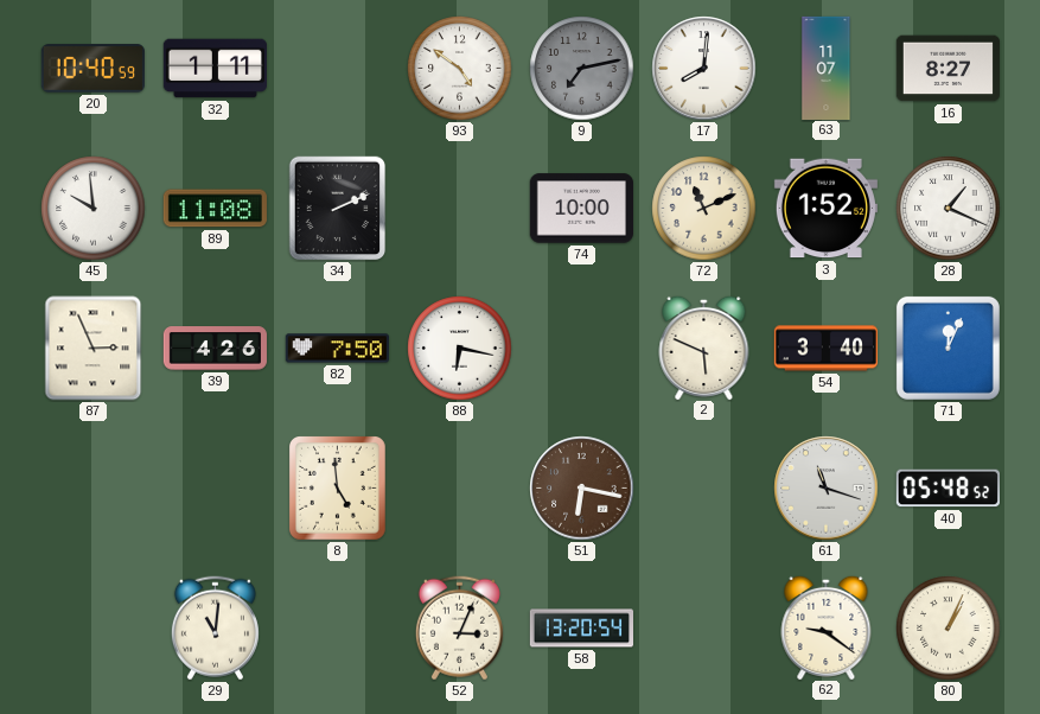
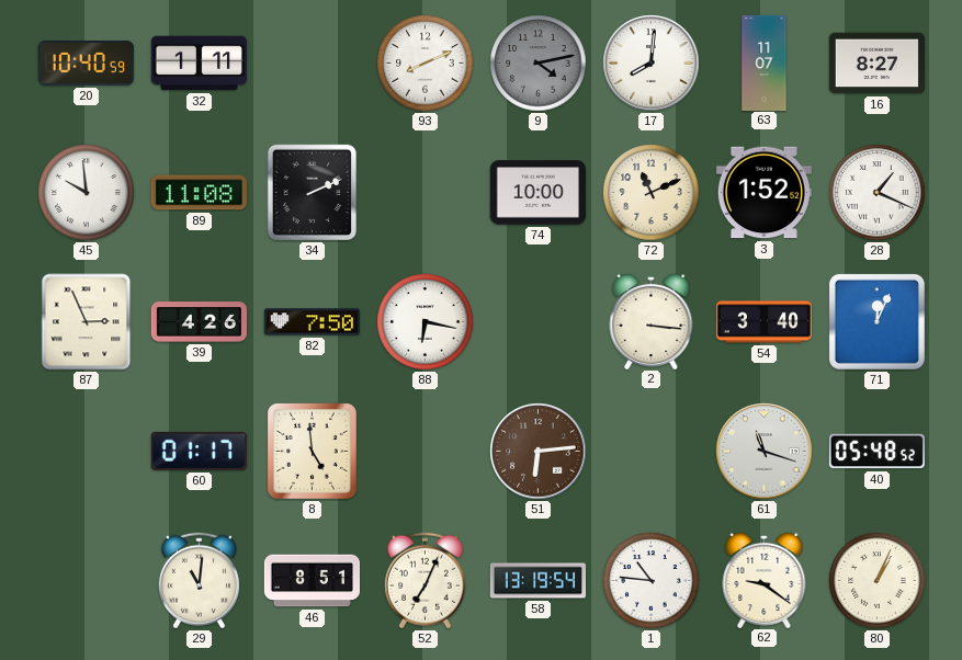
93: 4:51 -> 8:11 (426, 64)
9: 7:13 -> 4:13 (539, 64)
2: 5:49 -> 3:16 (652, 320)
60: none -> 01:17 (199, 451)
51: 6:17 -> 6:14 (539, 452)
46: none -> 8:51 (312, 581)
52: 3:04 -> 7:04 (425, 581)
58: 13:20 -> 13:19 (537, 581)
1: none -> 10:46 (652, 581)
